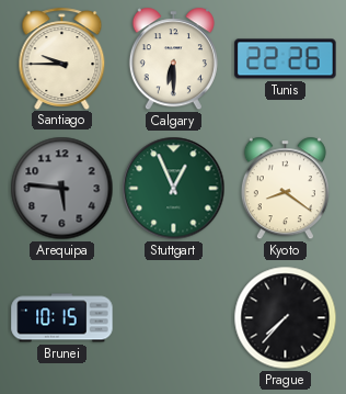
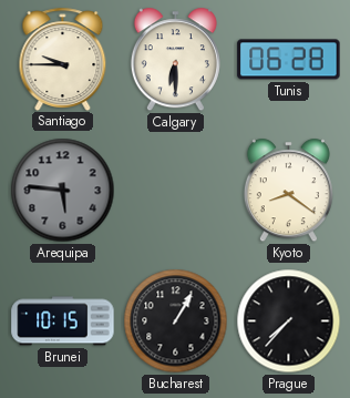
Tunis: 22:26 -> 06:28 (289, 60)
Stuttgart: 12:56 -> none (174, 189)
Bucharest: none -> 1:05 (176, 322)
